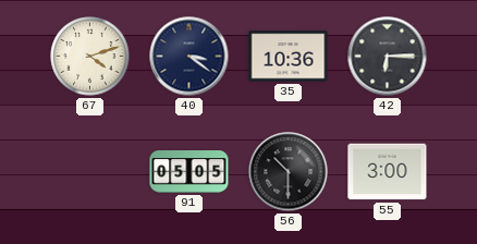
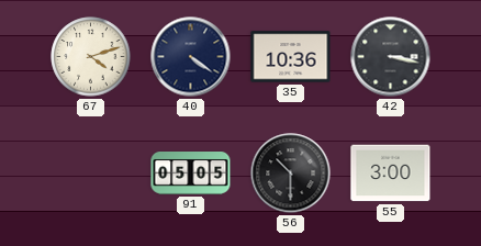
40: 3:21 -> 4:21 (191, 57)
42: 6:15 -> 3:17 (391, 57)
